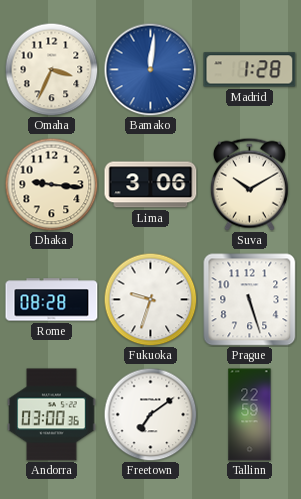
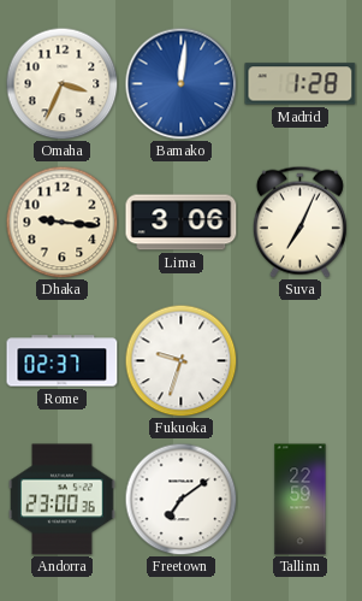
Suva: 10:10 -> 7:04 (299, 222)
Rome: 08:28 -> 02:37 (63, 361)
Prague: 5:27 -> none (250, 300)
Andorra: 03:00 -> 23:00 (63, 500)
